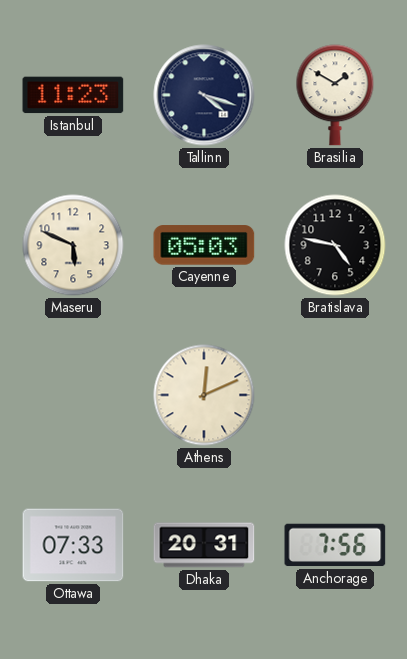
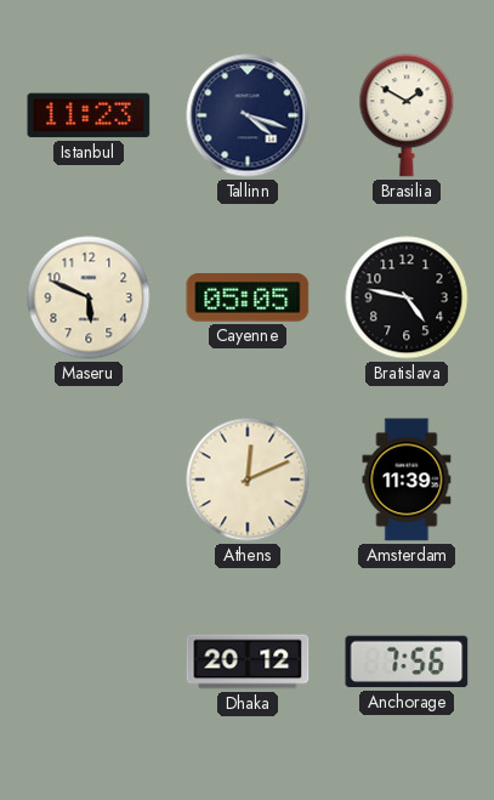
Cayenne: 05:03 -> 05:05 (248, 297)
Amsterdam: none -> 11:39 (407, 480)
Ottawa: 07:33 -> none (73, 545)
Dhaka: 20:31 -> 20:12 (248, 662)
